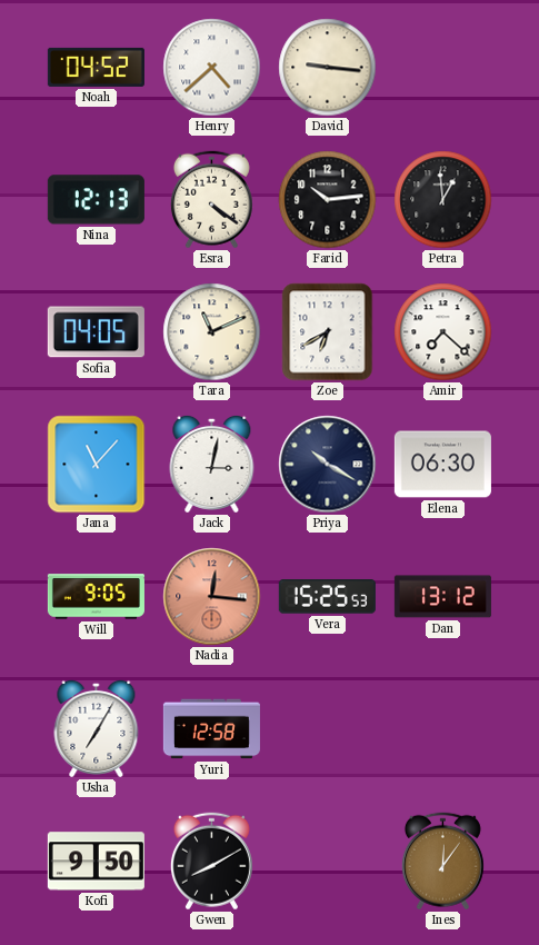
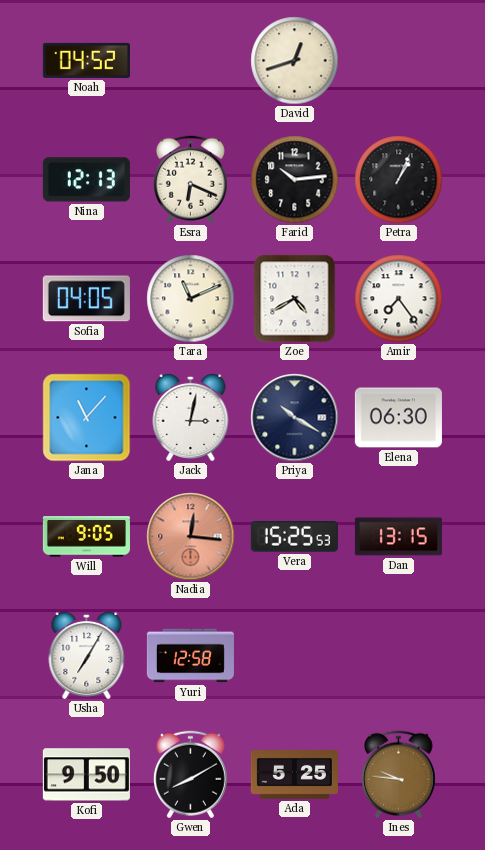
Henry: 4:38 -> none (212, 68)
David: 9:16 -> 12:42 (295, 61)
Esra: 4:21 -> 6:19 (190, 180)
Petra: 12:59 -> 1:04 (399, 180)
Zoe: 6:40 -> 4:40 (295, 299)
Amir: 7:22 -> 7:24 (399, 299)
Dan: 13:12 -> 13:15 (398, 537)
Ada: none -> 5:25 (294, 775)
Ines: 12:06 -> 9:46 (398, 775)
